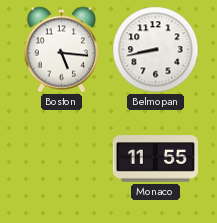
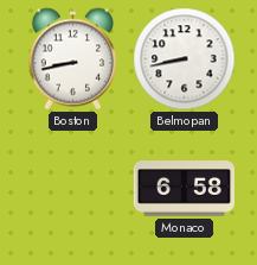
Boston: 5:16 -> 8:43 (73, 59)
Monaco: 11:55 -> 6:58 (184, 189)
